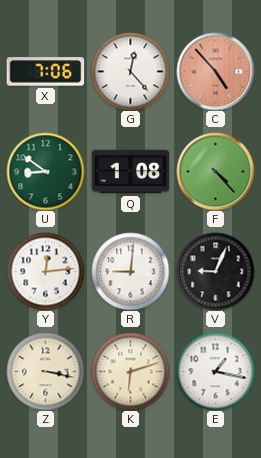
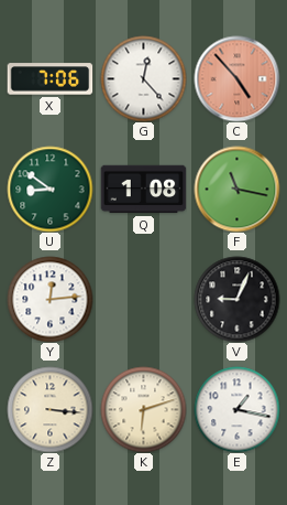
F: 4:23 -> 11:17 (236, 189)
R: 9:01 -> none (130, 271)
Z: 3:17 -> 3:16 (49, 409)
